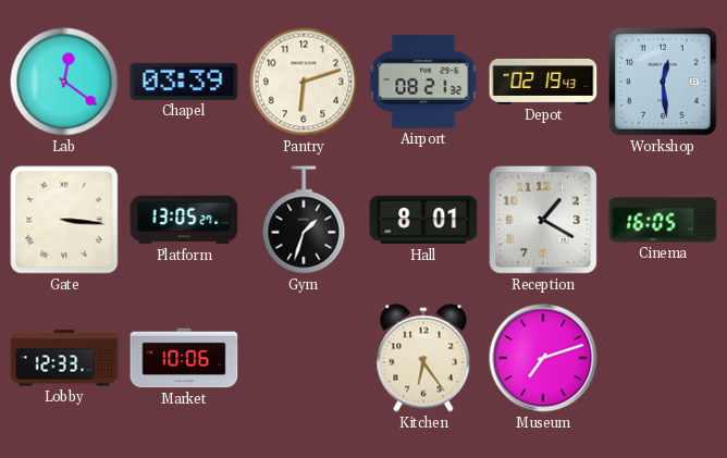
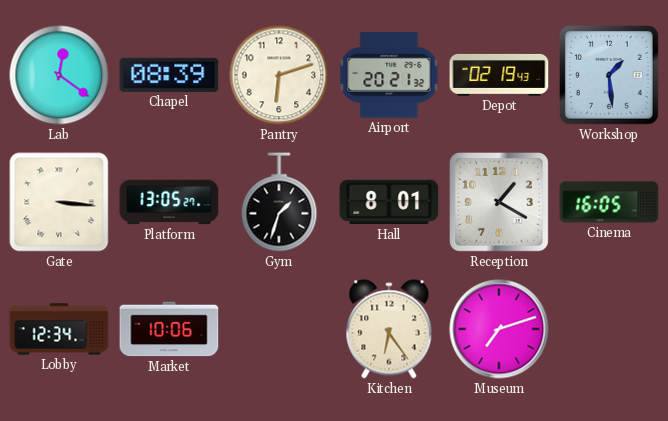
Chapel: 03:39 -> 08:39 (169, 75)
Airport: 08:21 -> 20:21 (389, 75)
Workshop: 12:29 -> 1:29 (610, 76)
Lobby: 12:33 -> 12:34 (59, 329)
